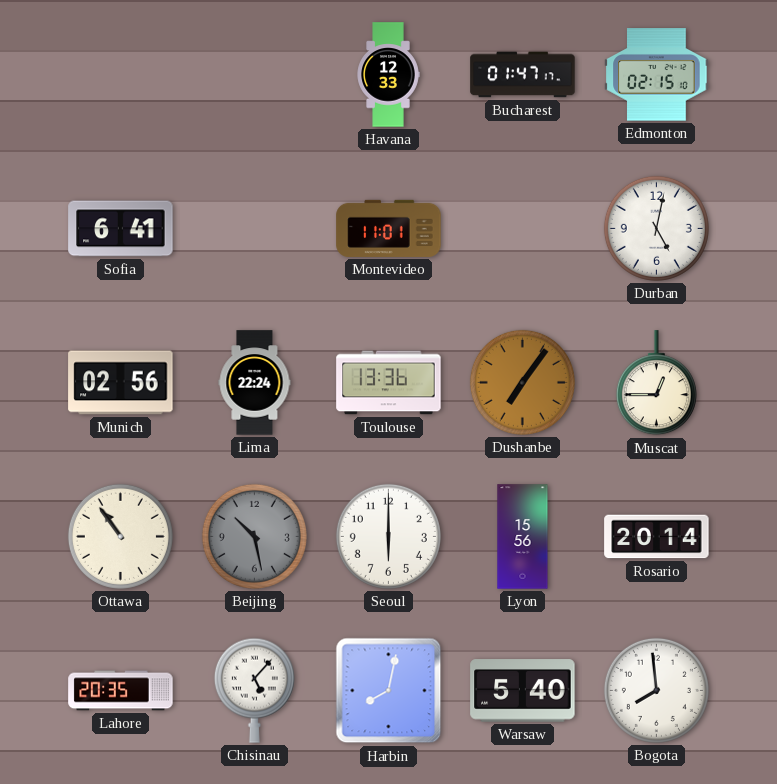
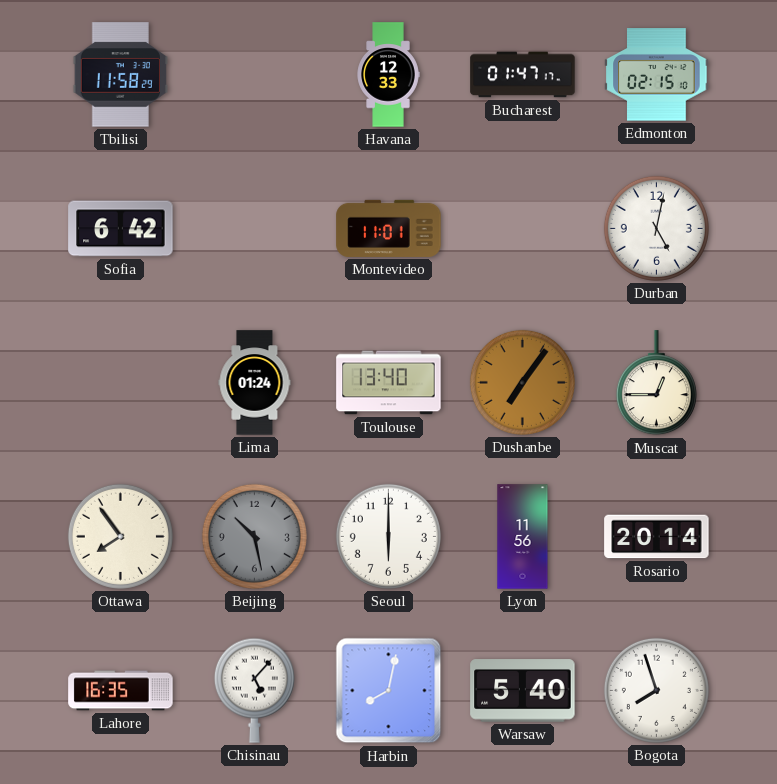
Tbilisi: none -> 11:58 (120, 75)
Sofia: 6:41 -> 6:42 (121, 229)
Munich: 02:56 -> none (121, 383)
Lima: 22:24 -> 01:24 (255, 383)
Toulouse: 13:36 -> 13:40 (389, 383)
Ottawa: 10:54 -> 7:54 (120, 536)
Lyon: 15:56 -> 11:56 (523, 537)
Lahore: 20:35 -> 16:35 (121, 691)
Bogota: 7:59 -> 7:57 (656, 690)
